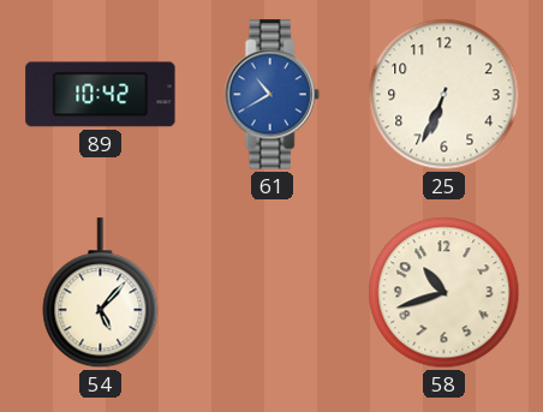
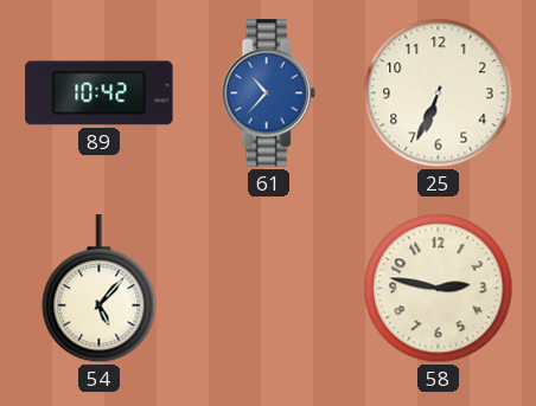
61: 10:40 -> 10:37 (268, 94)
58: 10:42 -> 2:47 (439, 289)
